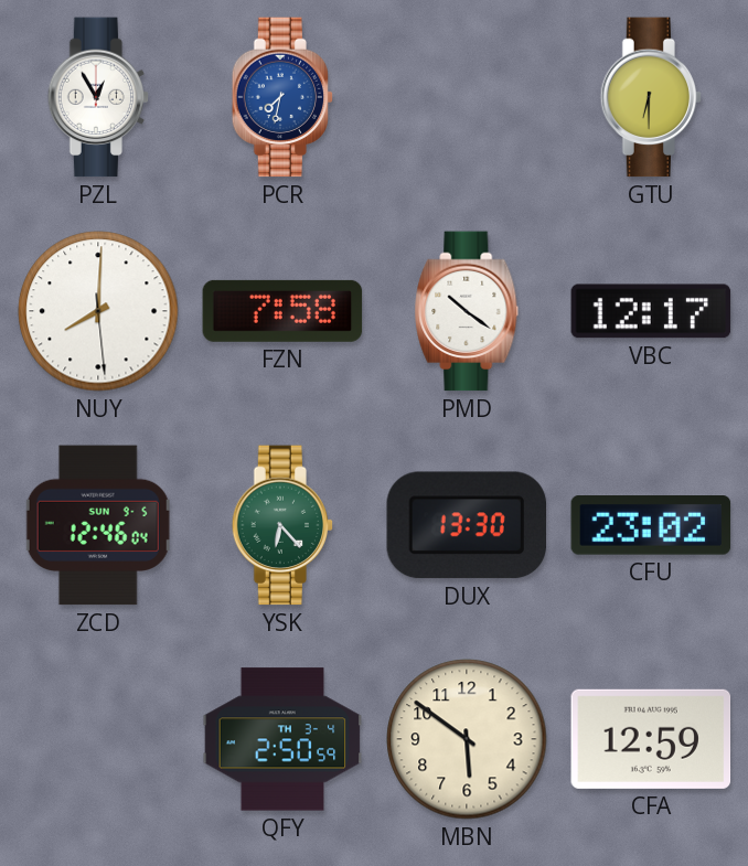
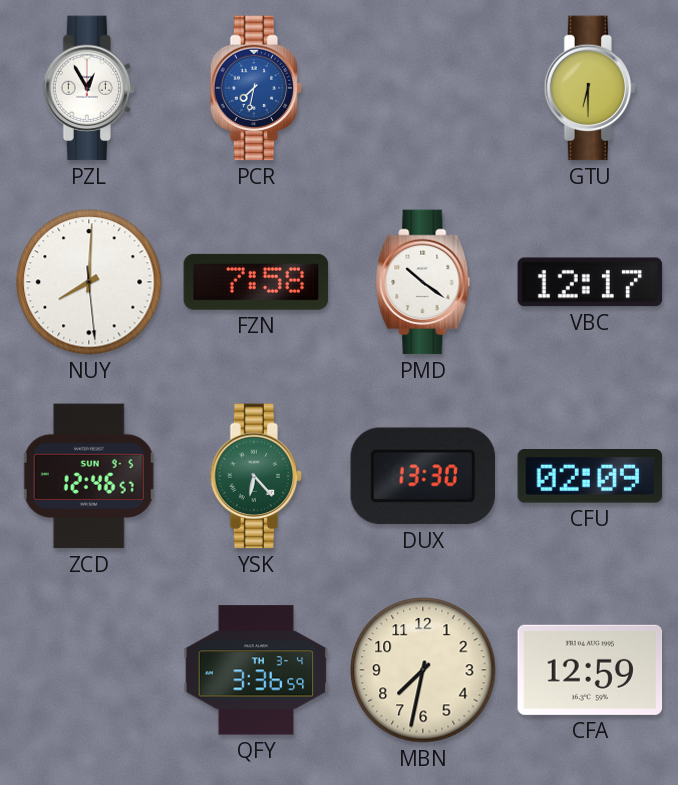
ZCD: 12:46:04 -> 12:46:57 (89, 476)
CFU: 23:02 -> 02:09 (590, 477)
QFY: 2:50 -> 3:36 (256, 670)
MBN: 5:51 -> 7:32 (423, 670)
